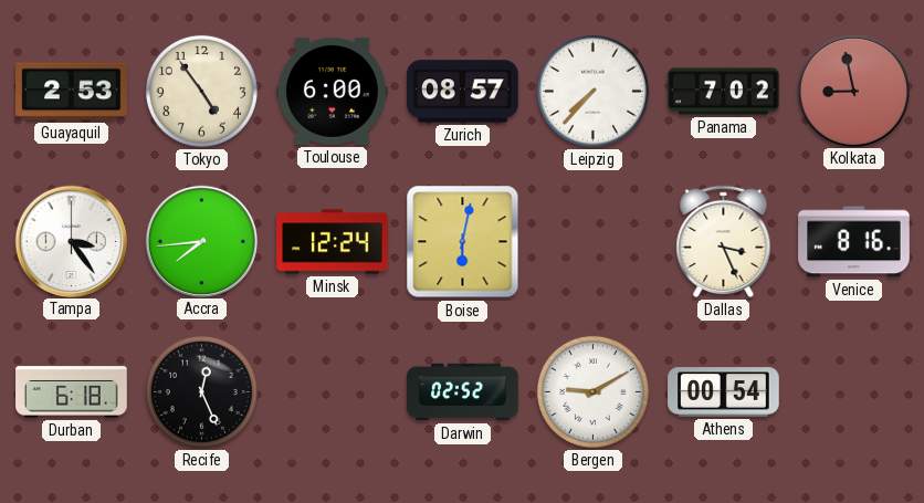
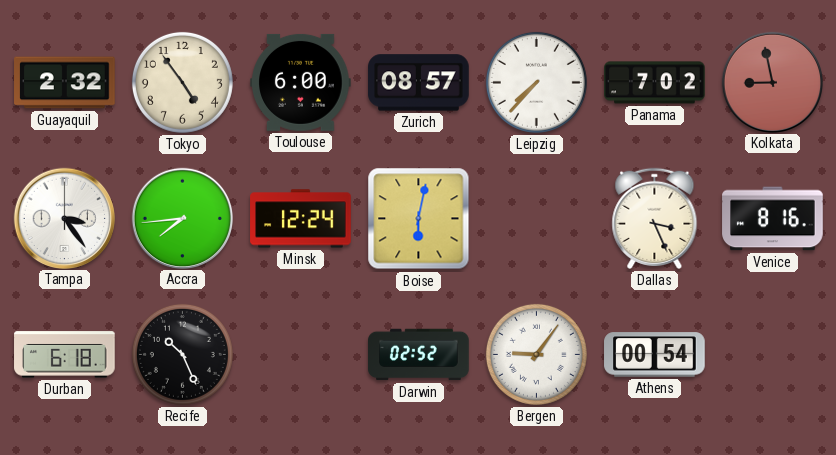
Guayaquil: 2:53 -> 2:32 (65, 83)
Recife: 12:26 -> 10:26 (182, 354)
Bergen: 9:10 -> 9:06 (536, 354)
